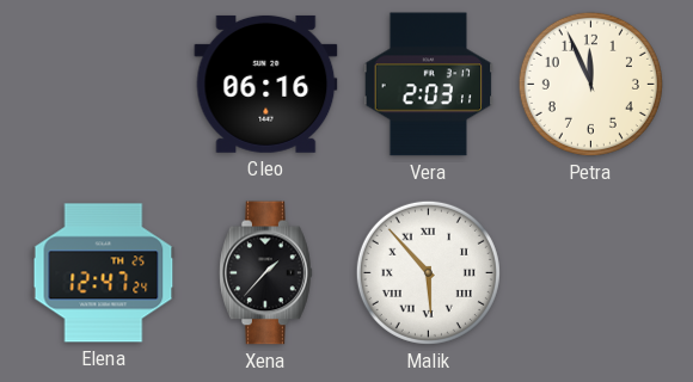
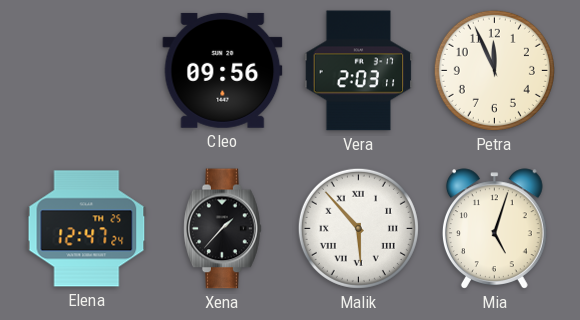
Cleo: 06:16 -> 09:56 (223, 70)
Mia: none -> 5:03 (494, 229)
